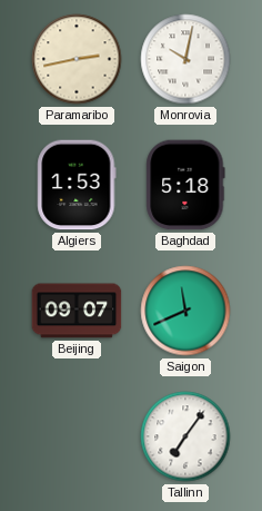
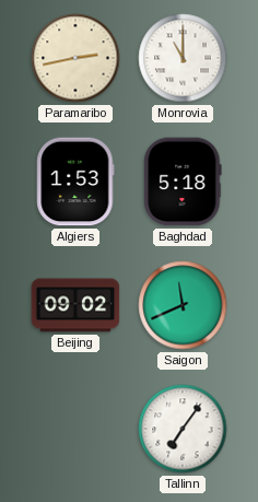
Monrovia: 10:02 -> 11:00 (183, 58)
Beijing: 09:07 -> 09:02 (75, 305)
